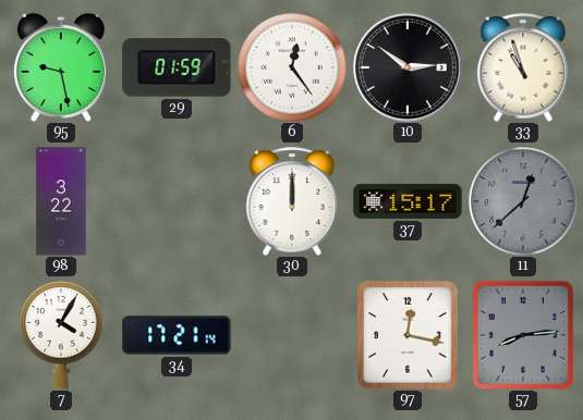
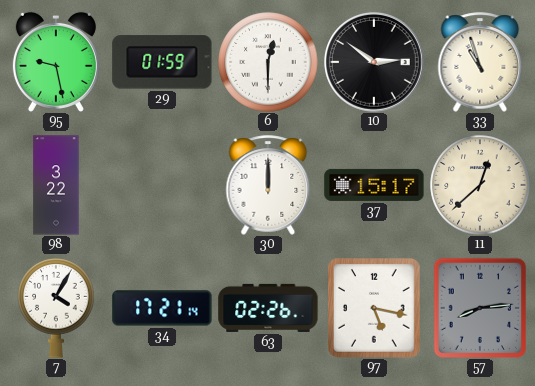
6: 12:24 -> 12:30 (268, 62)
11 dial: grey -> cream (480, 185)
63: none -> 02:26 (268, 308)
97: 12:17 -> 5:17 (375, 309)
